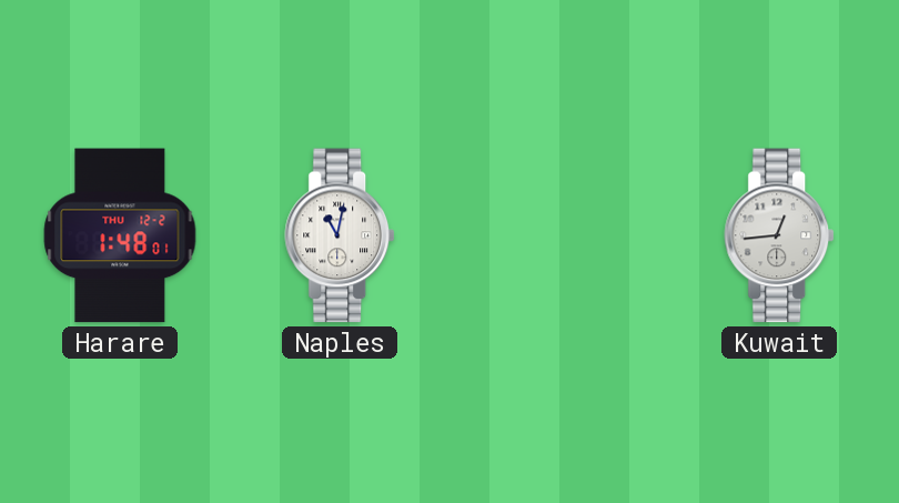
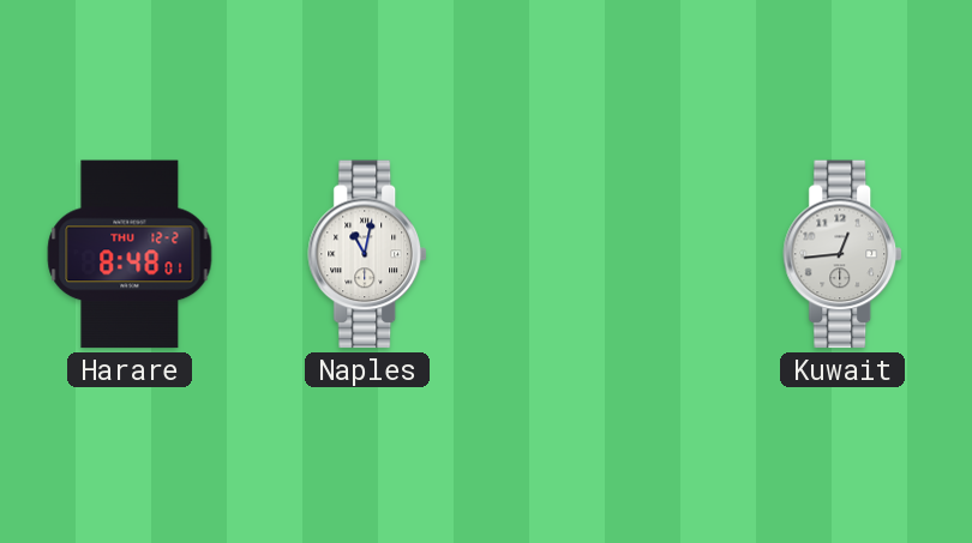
Harare: 1:48 -> 8:48 (130, 254)
